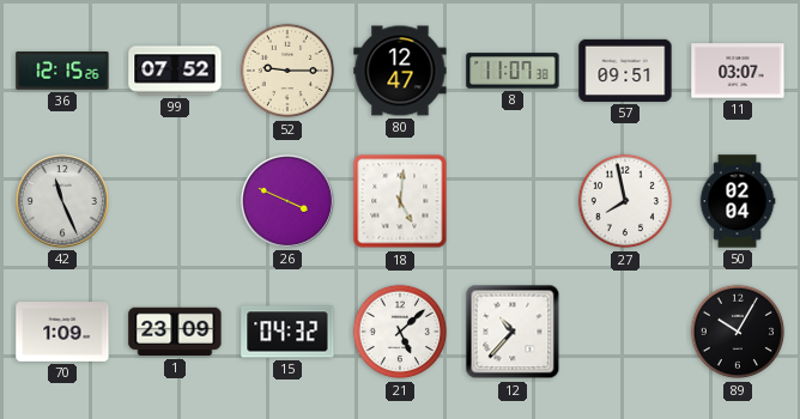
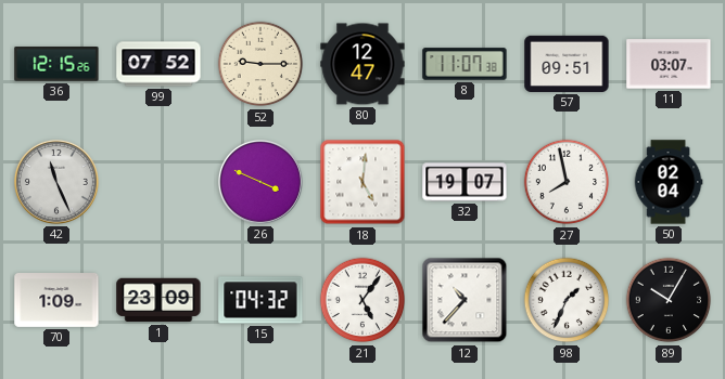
32: none -> 19:07 (465, 182)
21: 5:08 -> 5:06 (362, 300)
98: none -> 1:34 (567, 300)
